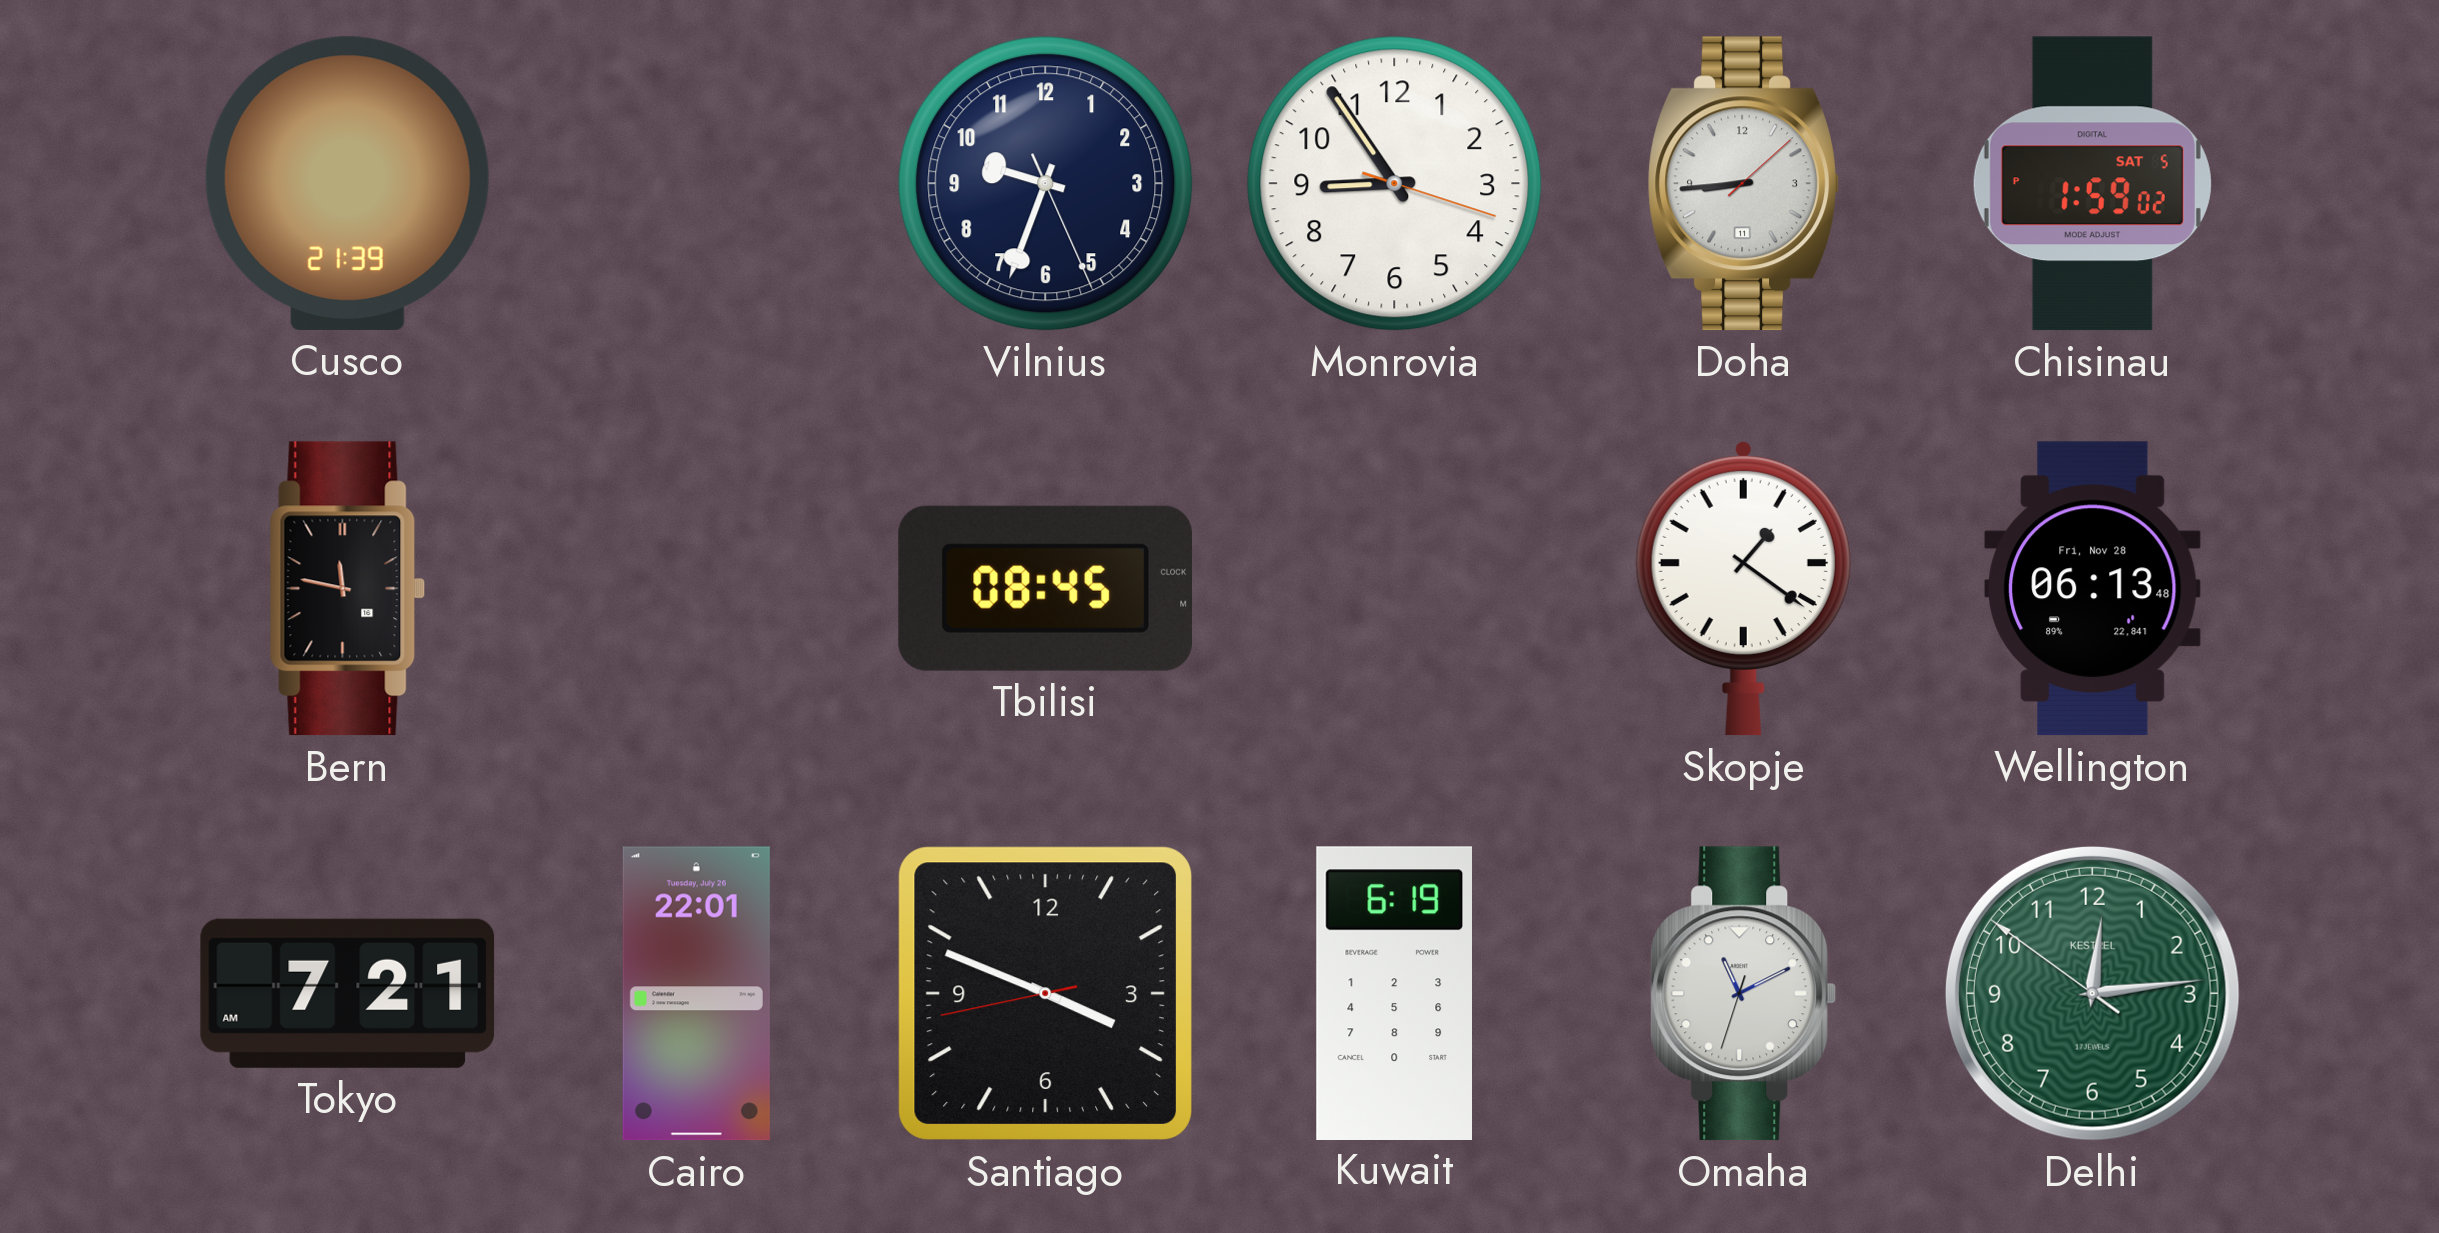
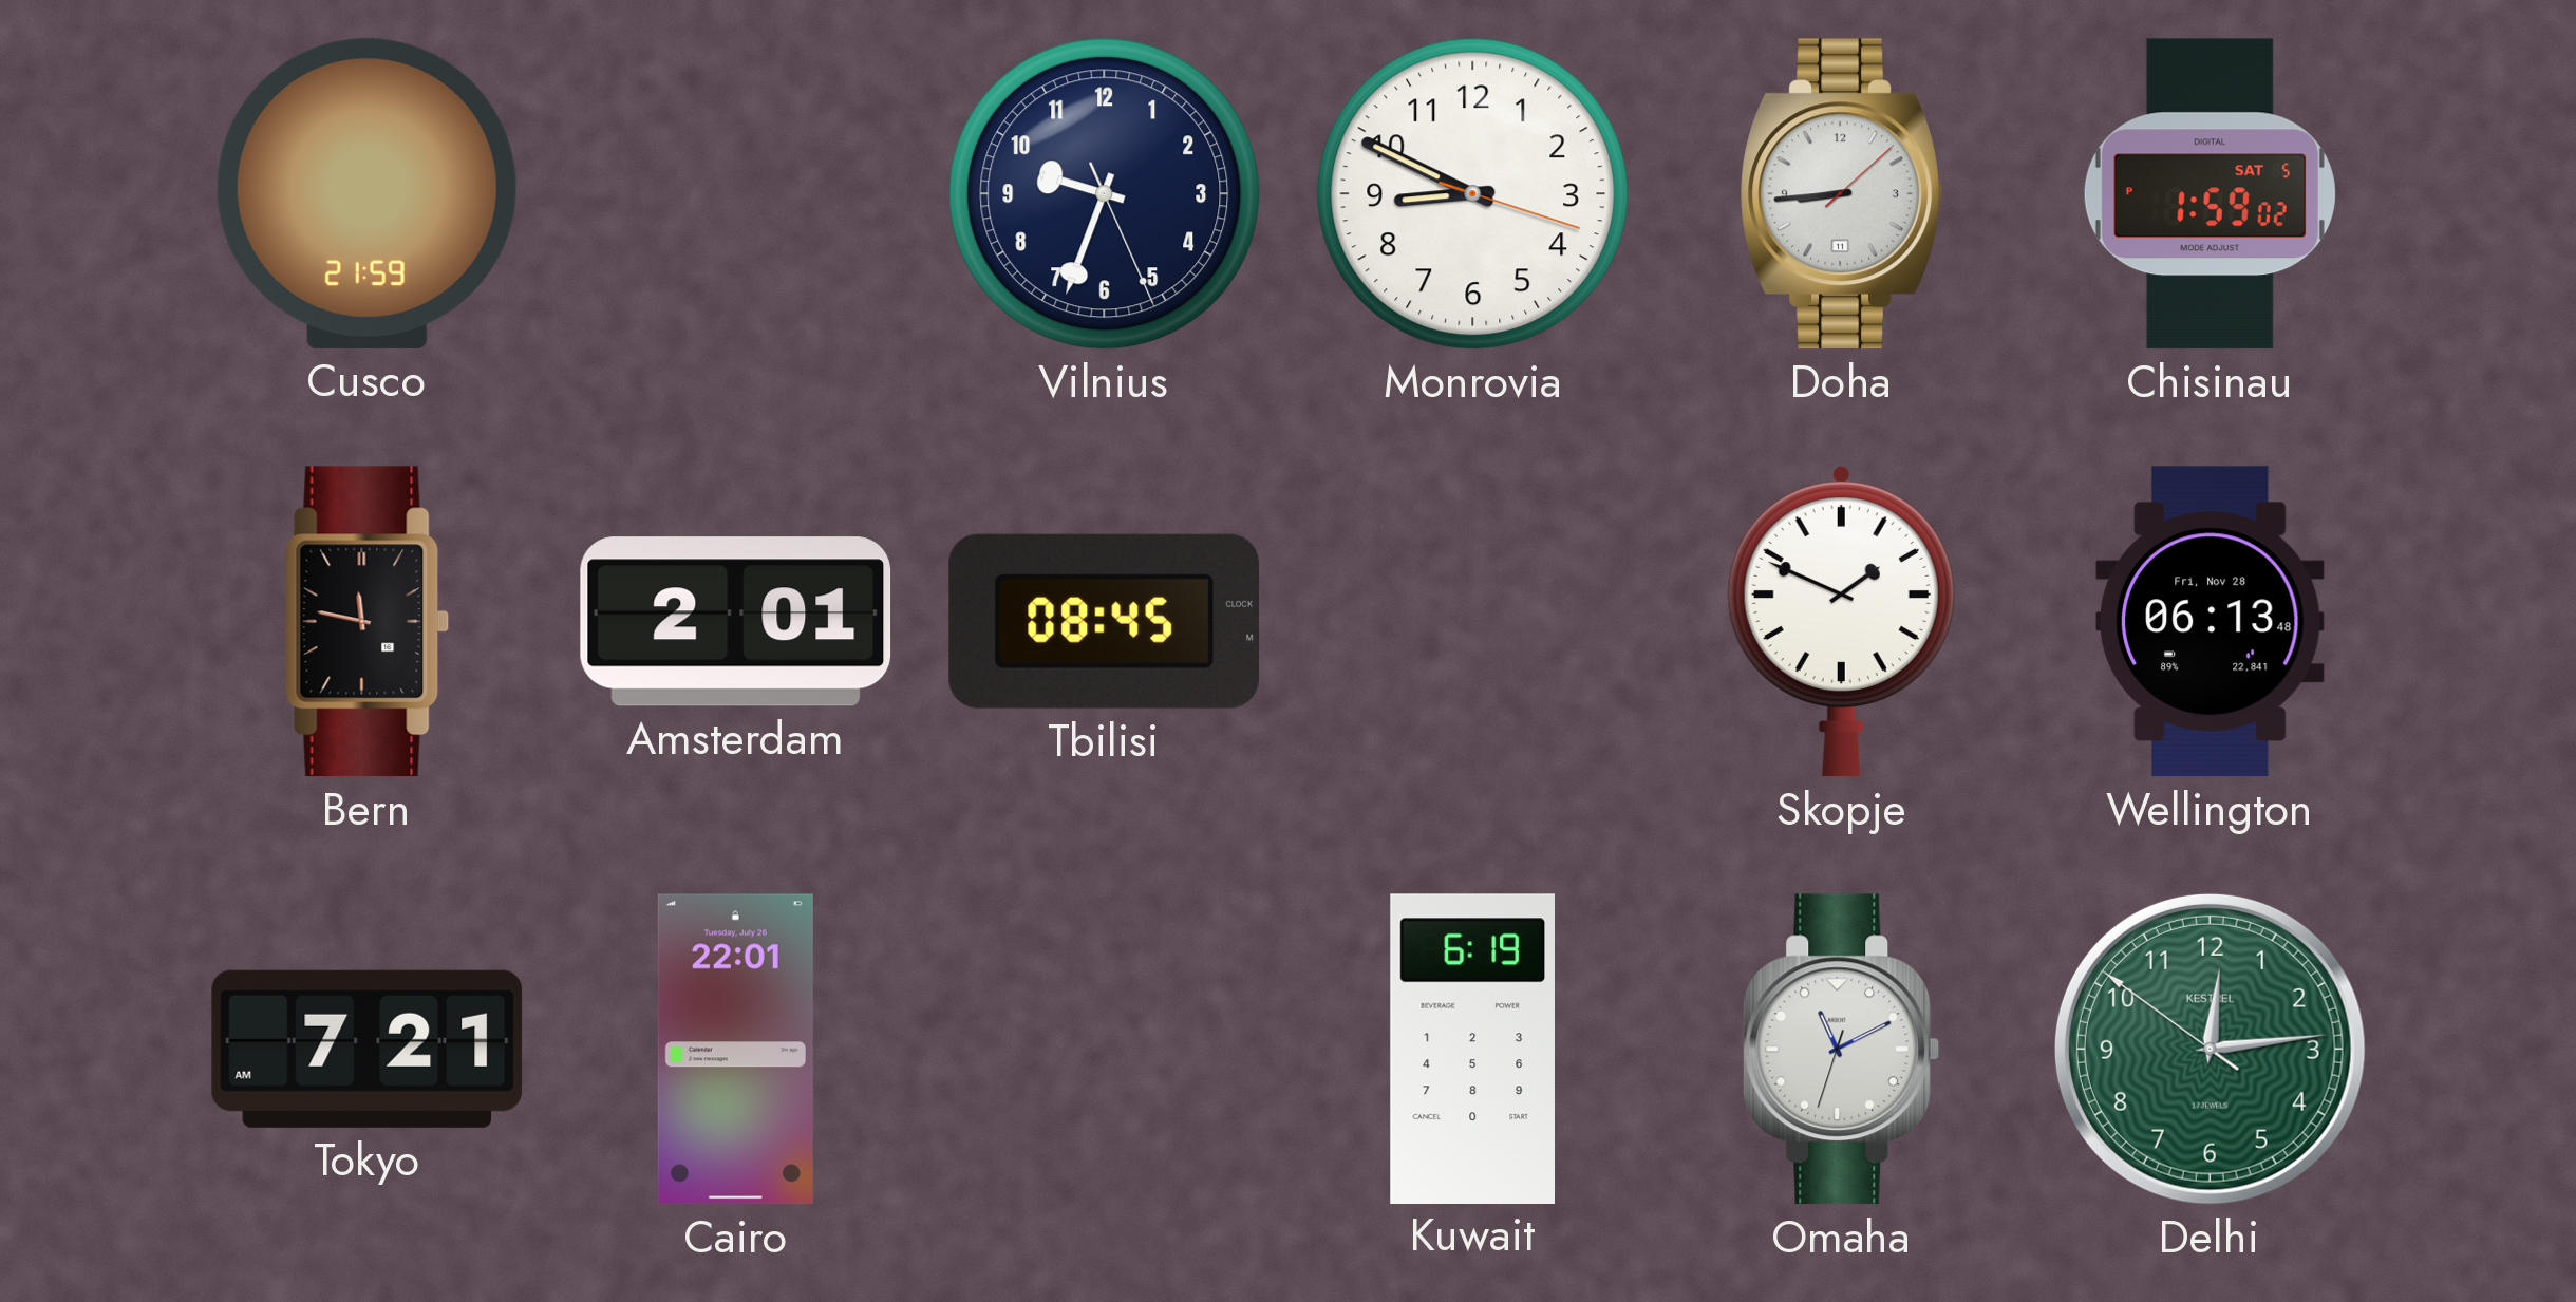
Cusco: 21:39 -> 21:59 (366, 193)
Monrovia: 8:54 -> 8:49 (1473, 194)
Amsterdam: none -> 2:01 (736, 622)
Skopje: 1:21 -> 1:49 (1841, 621)
Santiago: 3:48 -> none (1045, 993)
